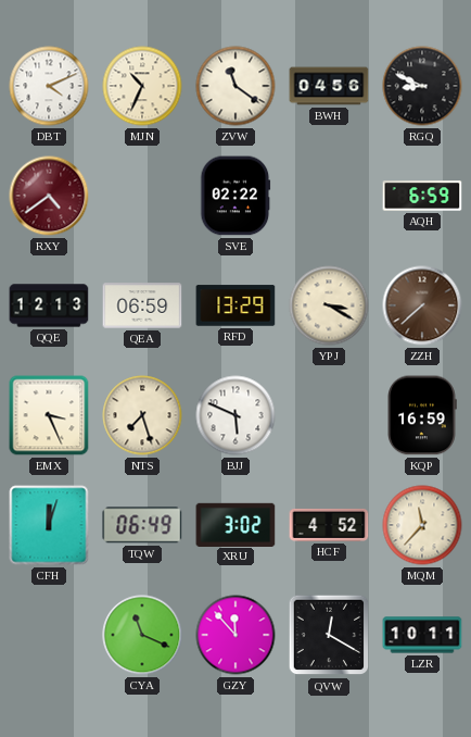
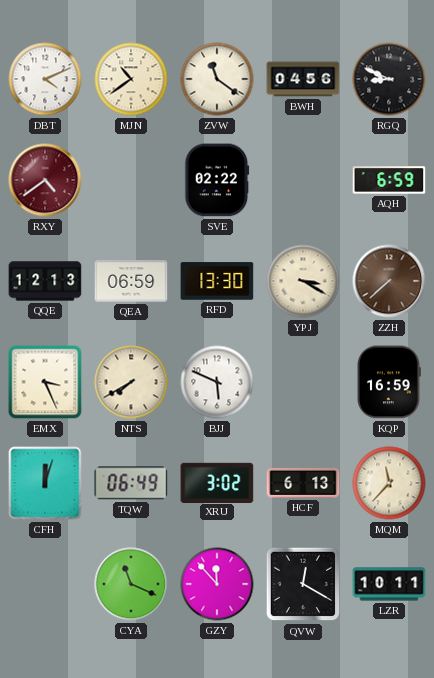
MJN: 10:34 -> 10:39 (131, 79)
RFD: 13:29 -> 13:30 (217, 281)
NTS: 7:27 -> 7:40 (131, 382)
HCF: 4:52 -> 6:13 (303, 483)
